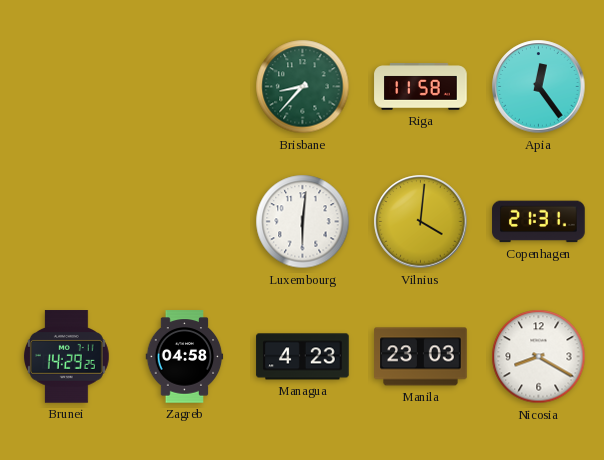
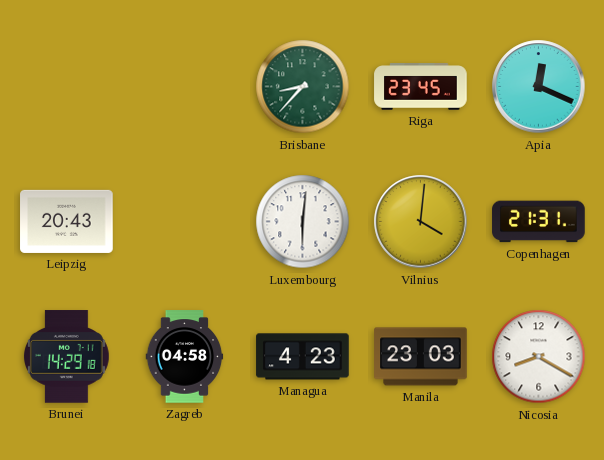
Riga: 11:58 -> 23:45 (421, 87)
Apia: 12:24 -> 12:19 (539, 87)
Leipzig: none -> 20:43 (67, 221)
Brunei: 14:29:25 -> 14:29:18 (66, 357)
